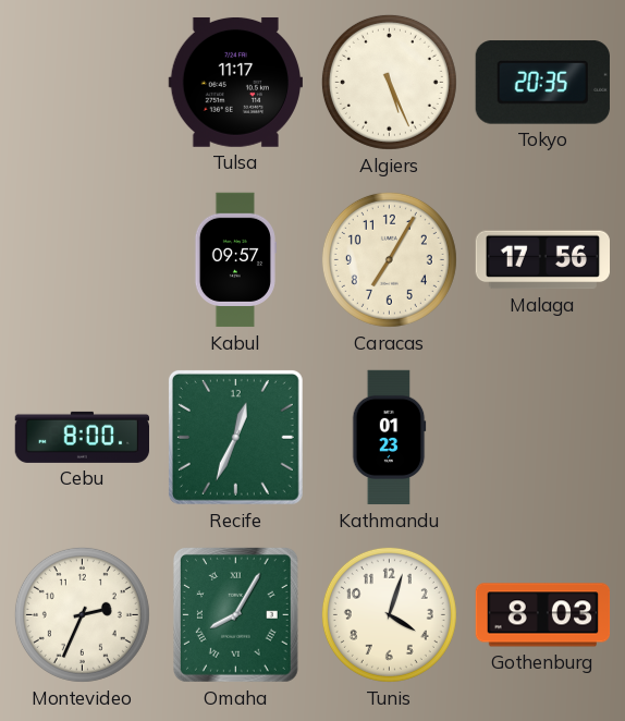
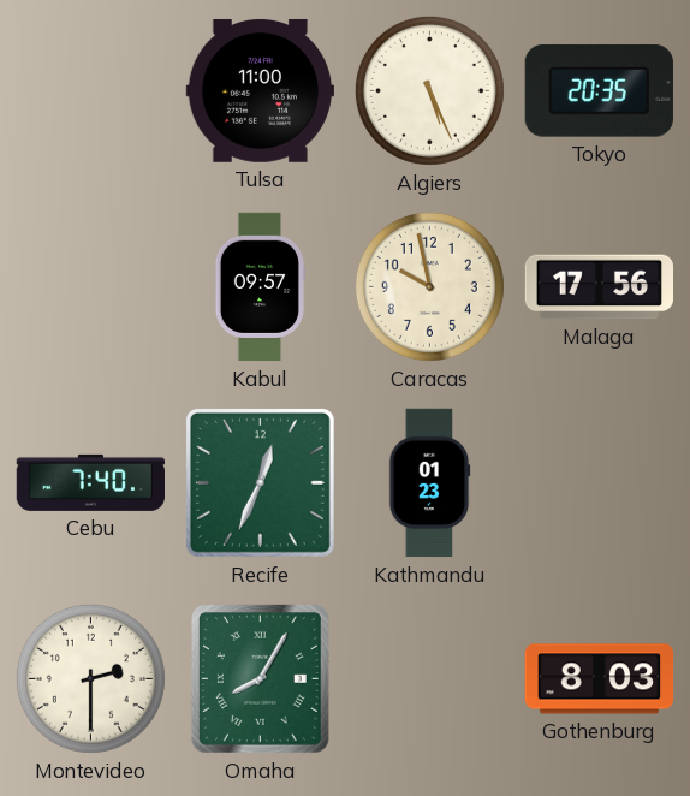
Tulsa: 11:17 -> 11:00 (260, 90)
Caracas: 7:05 -> 9:58 (429, 286)
Cebu: 8:00 -> 7:40 (90, 482)
Montevideo: 2:34 -> 2:30 (90, 678)
Tunis: 4:03 -> none (389, 614)
